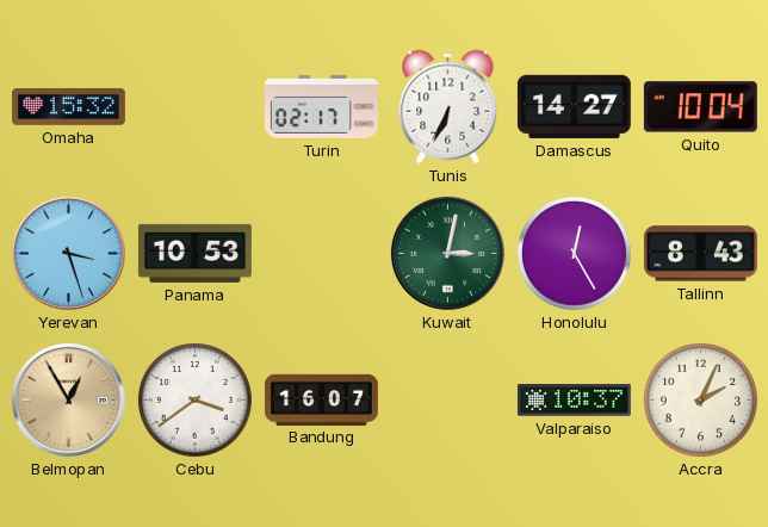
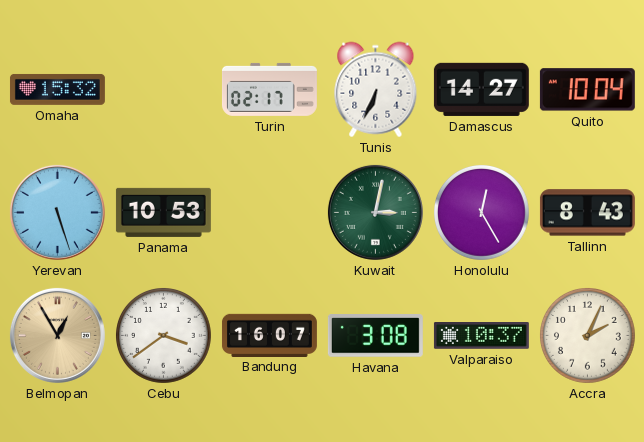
Yerevan: 3:27 -> 5:27 (57, 212)
Havana: none -> 3:08 (375, 336)
